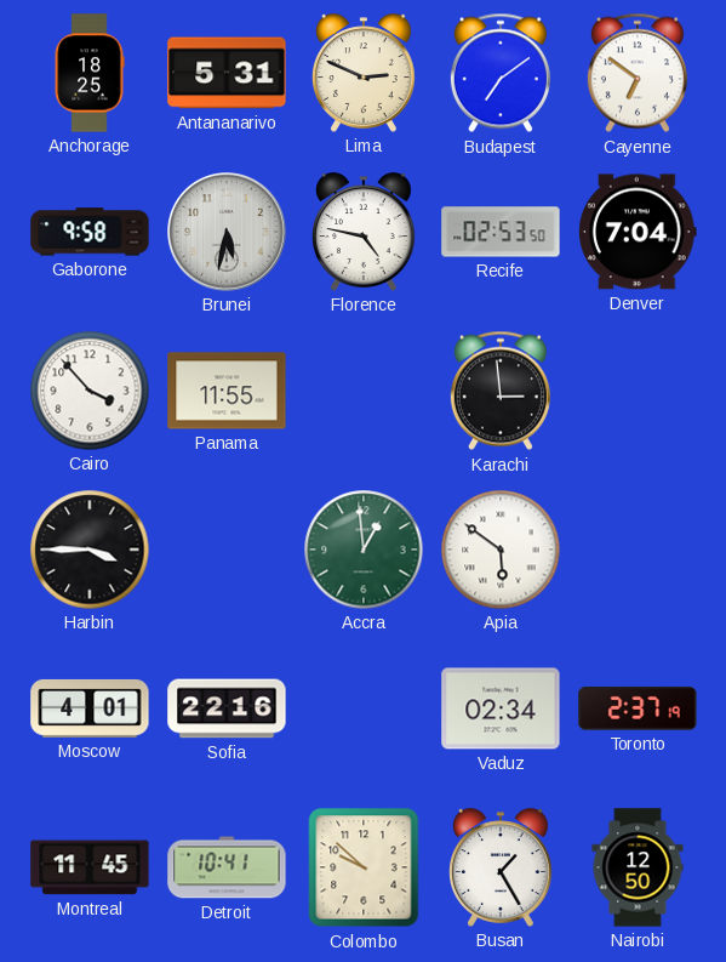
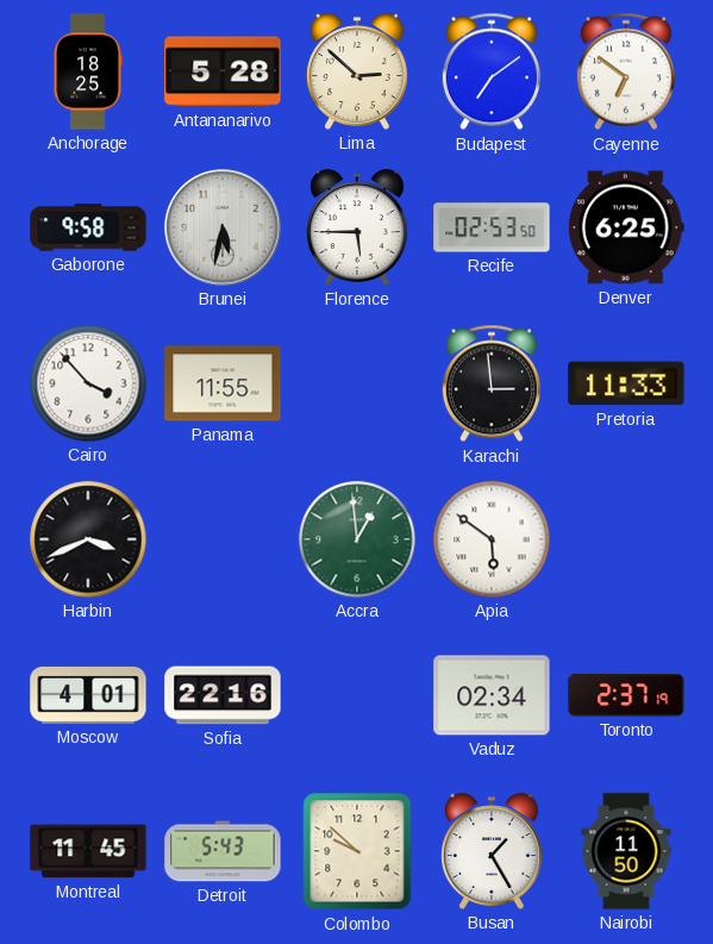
Antananarivo: 5:31 -> 5:28 (223, 71)
Lima: 2:49 -> 2:52 (357, 71)
Florence: 4:47 -> 5:45 (357, 227)
Denver: 7:04 -> 6:25 (626, 227)
Pretoria: none -> 11:33 (626, 383)
Harbin: 3:45 -> 3:41 (88, 539)
Detroit: 10:41 -> 5:43 (223, 851)
Nairobi: 12:50 -> 11:50 (626, 851)
